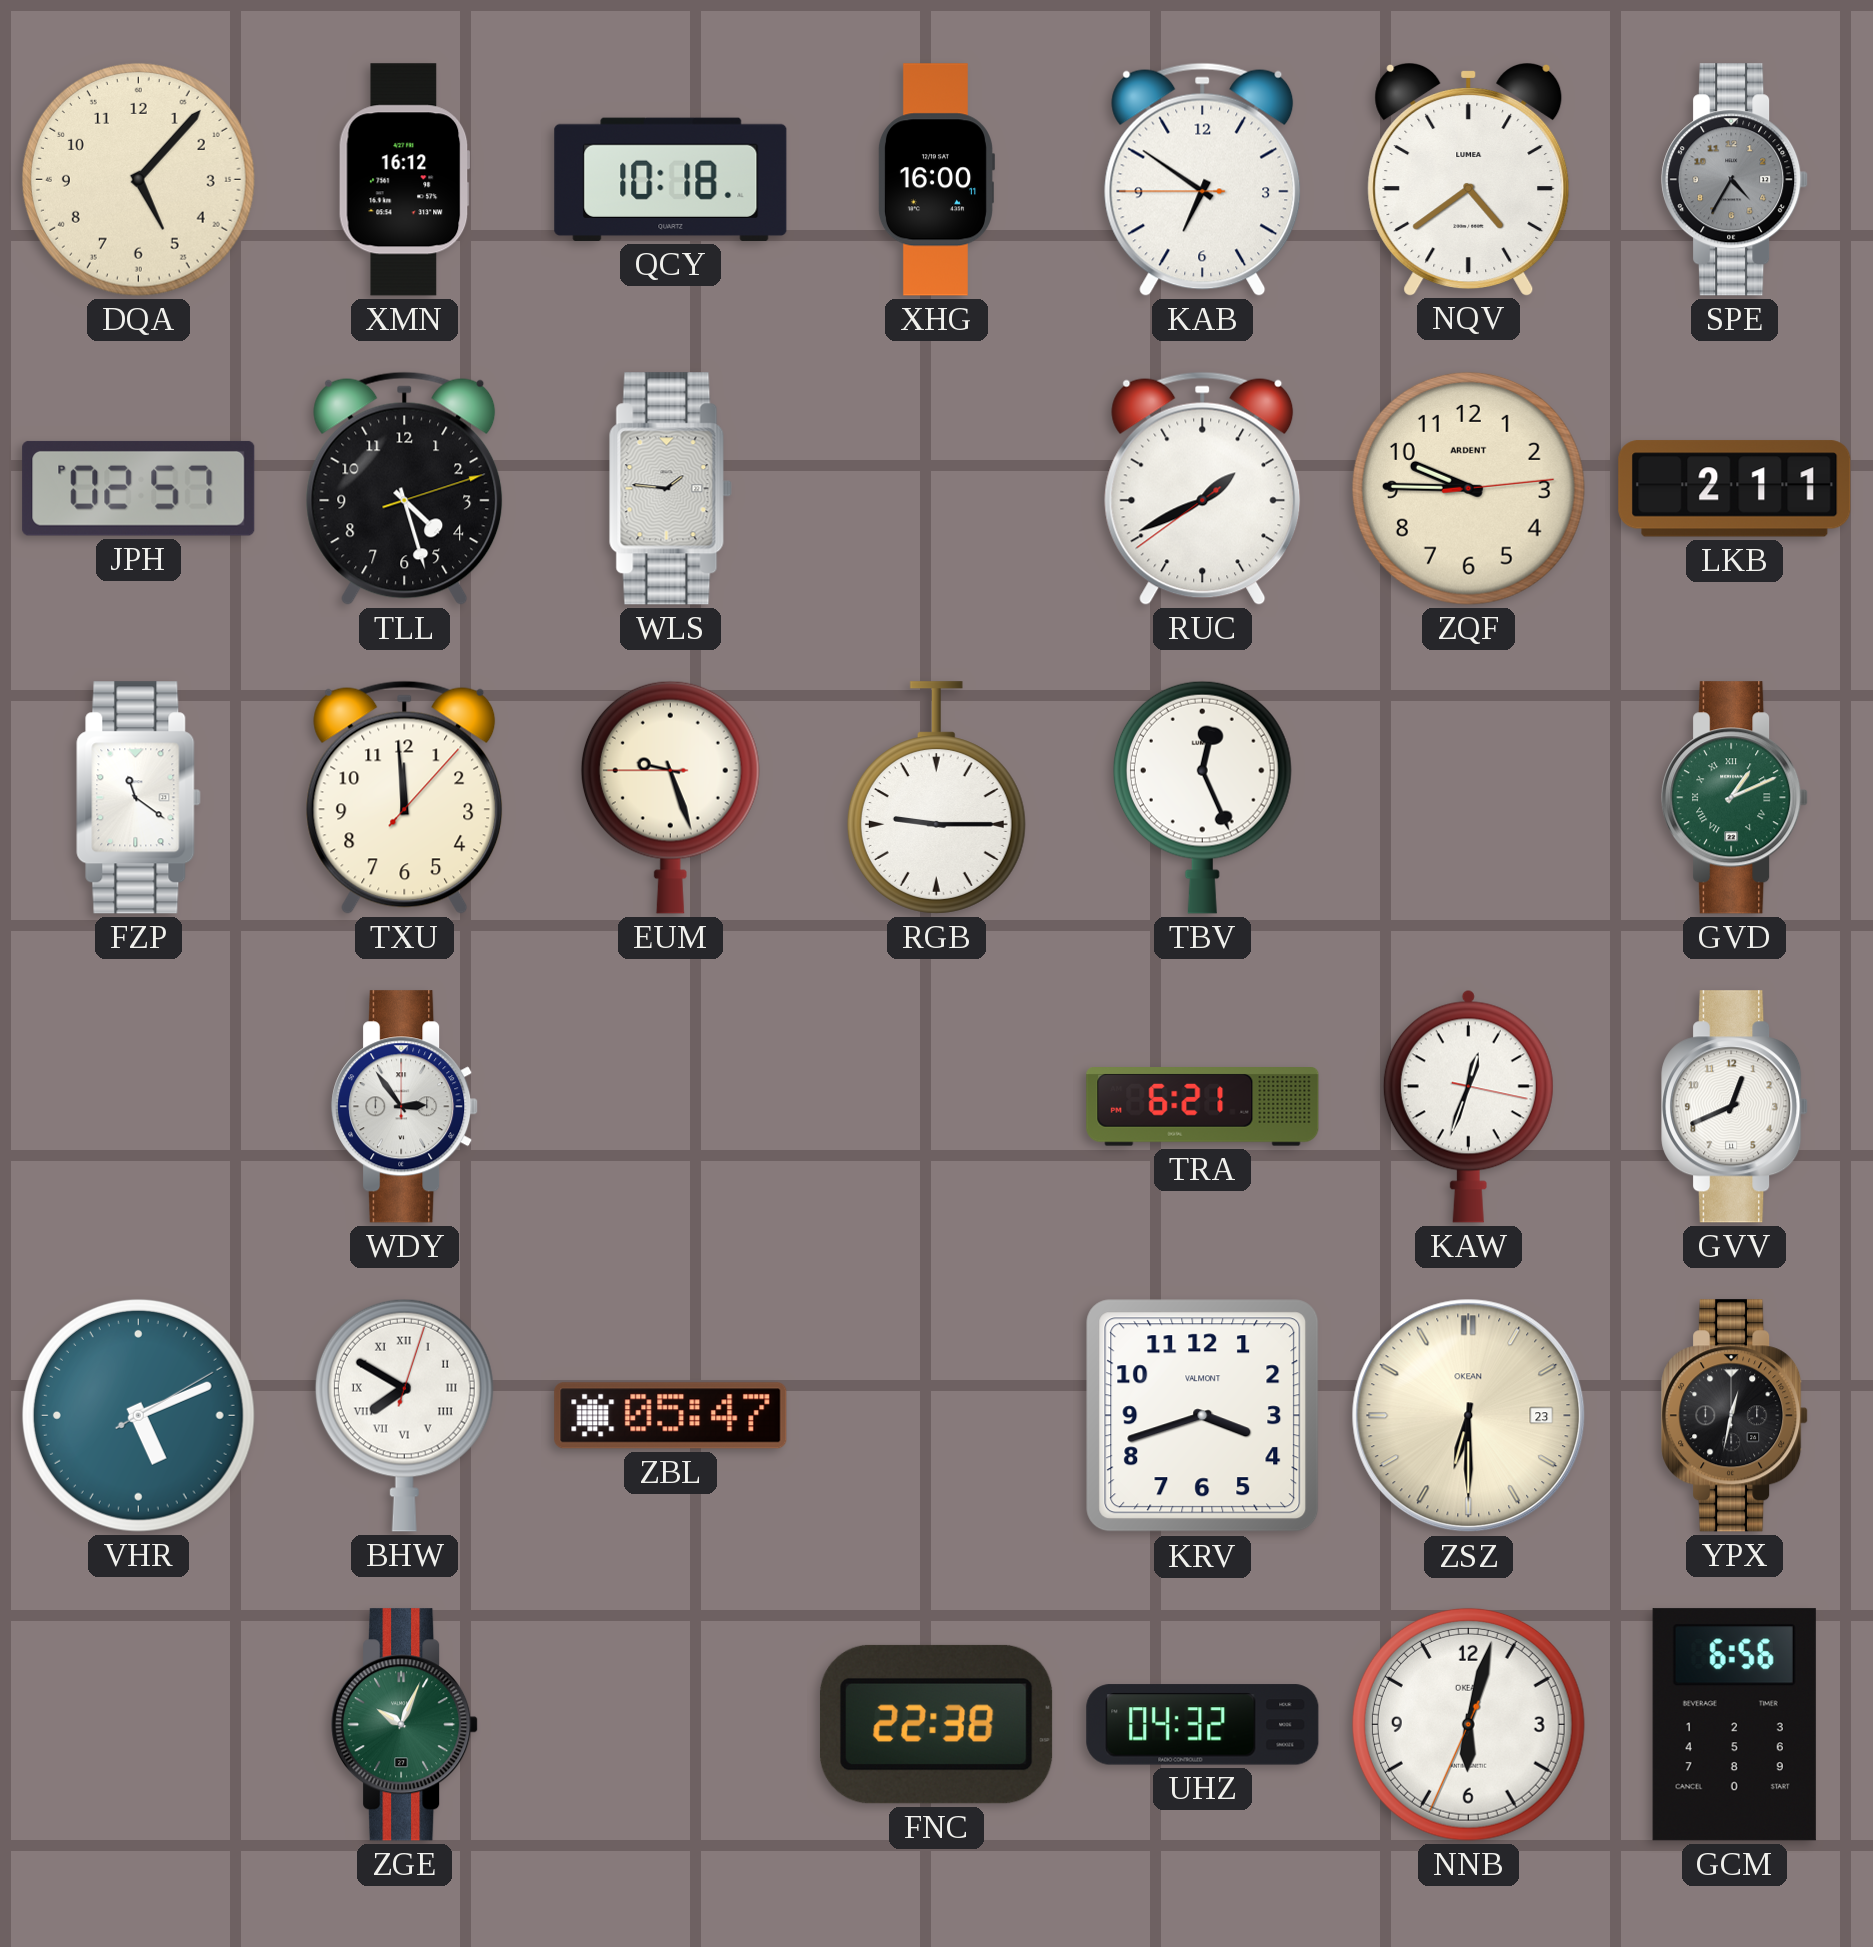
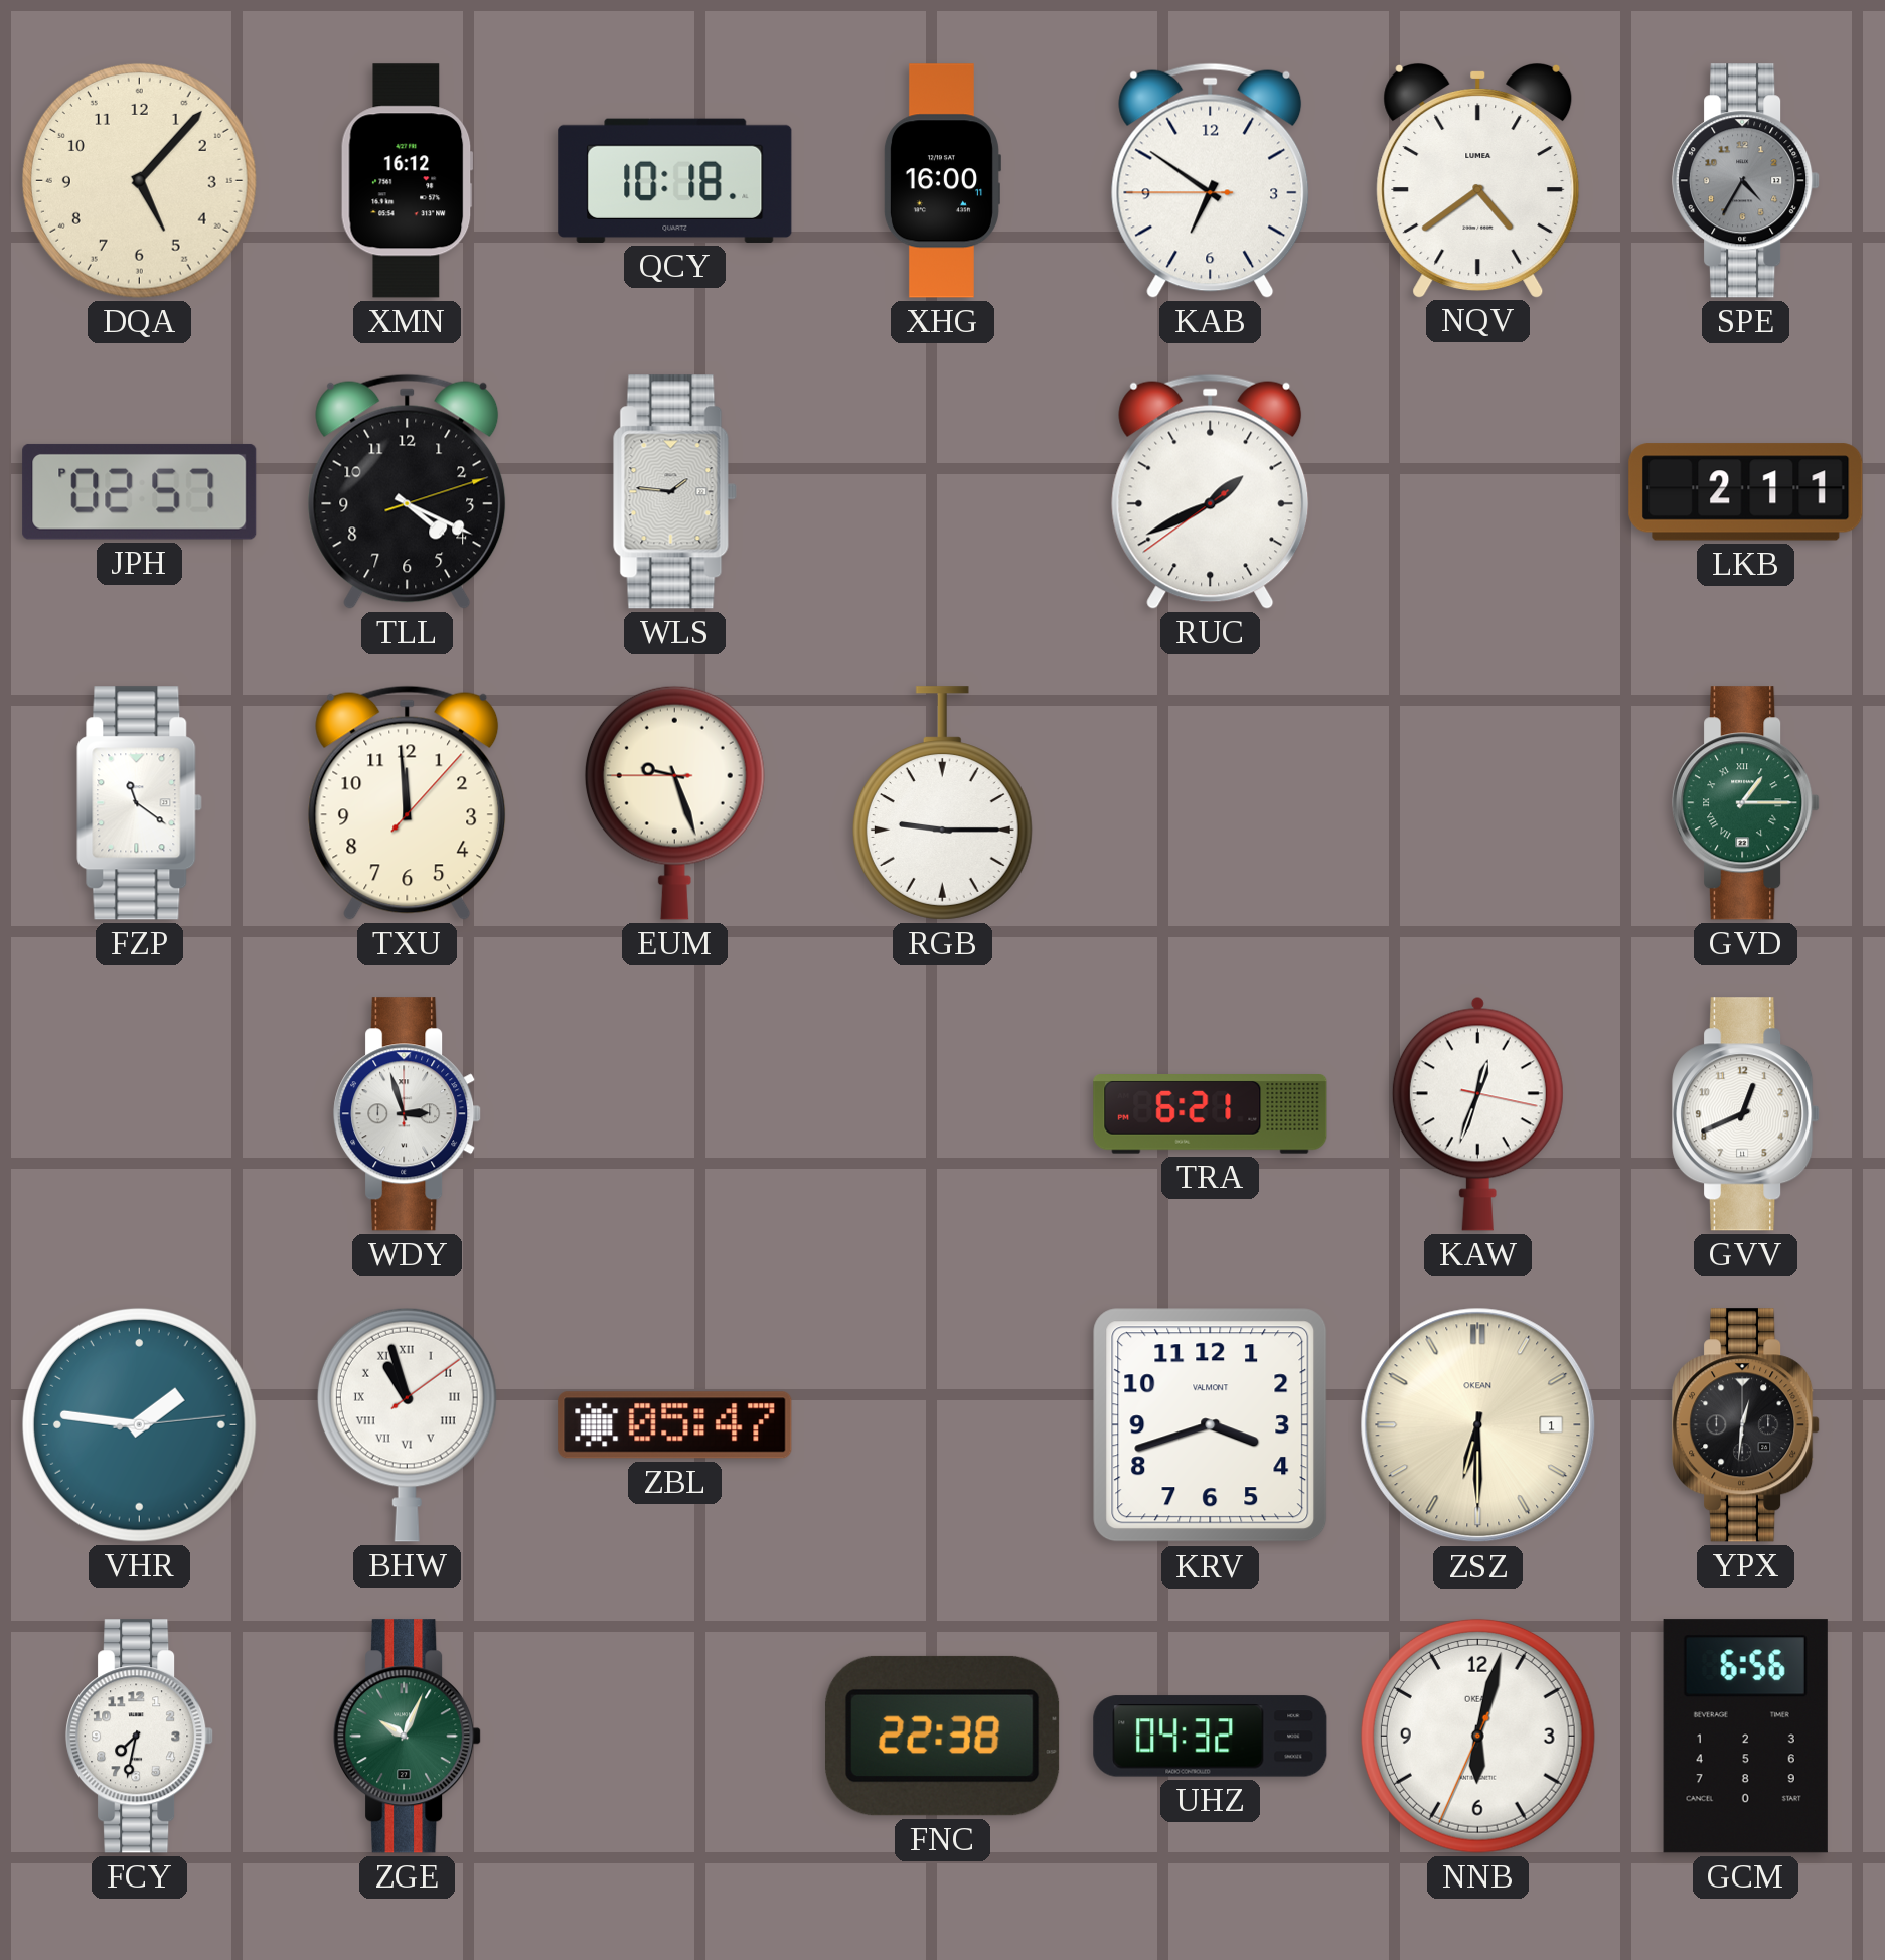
TLL: 4:27 -> 4:19 (408, 491)
ZQF: 9:45 -> none (1468, 488)
TBV: 12:26 -> none (1202, 797)
GVD: 1:11 -> 1:15 (1746, 803)
WDY: 2:54 -> 2:57 (408, 1114)
VHR: 5:11 -> 1:46 (139, 1424)
BHW: 7:50 -> 10:57 (407, 1424)
ZSZ date: 23 -> 1 (1478, 1425)
YPX: 12:32 -> 12:31 (1746, 1425)
FCY: none -> 7:32 (140, 1737)
